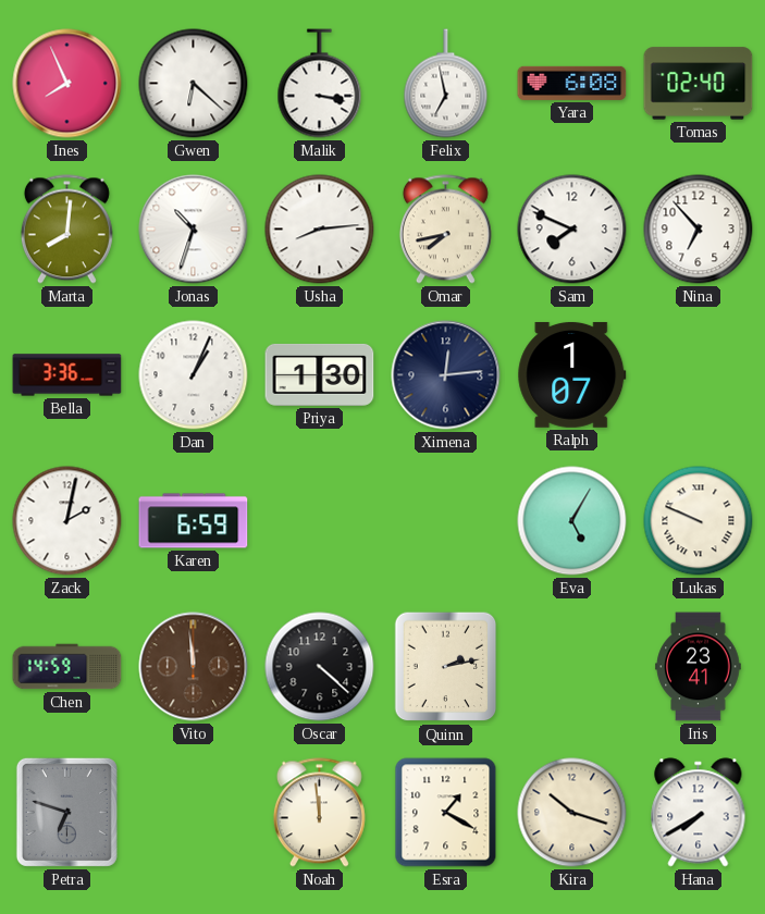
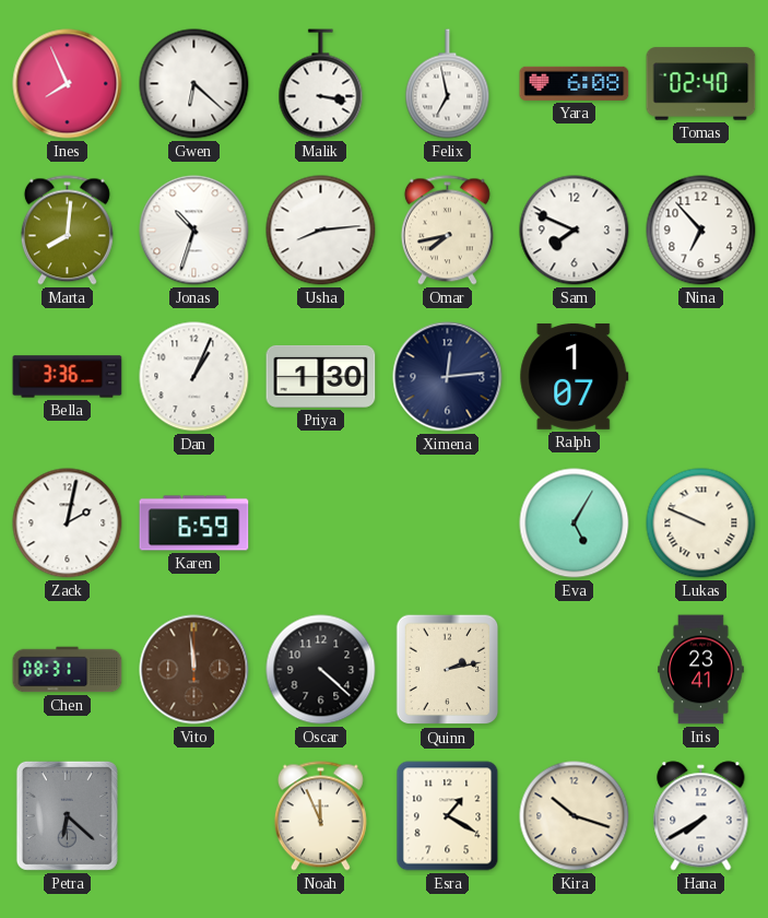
Chen: 14:59 -> 08:31 (68, 670)
Petra: 6:48 -> 6:22 (67, 815)
Noah: 11:59 -> 11:56 (320, 816)
